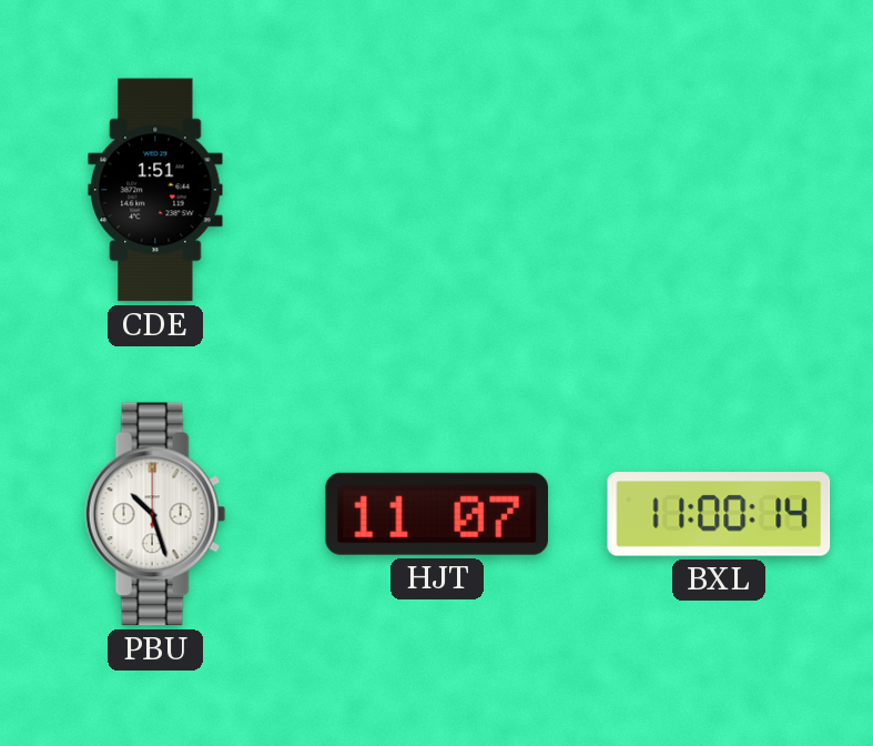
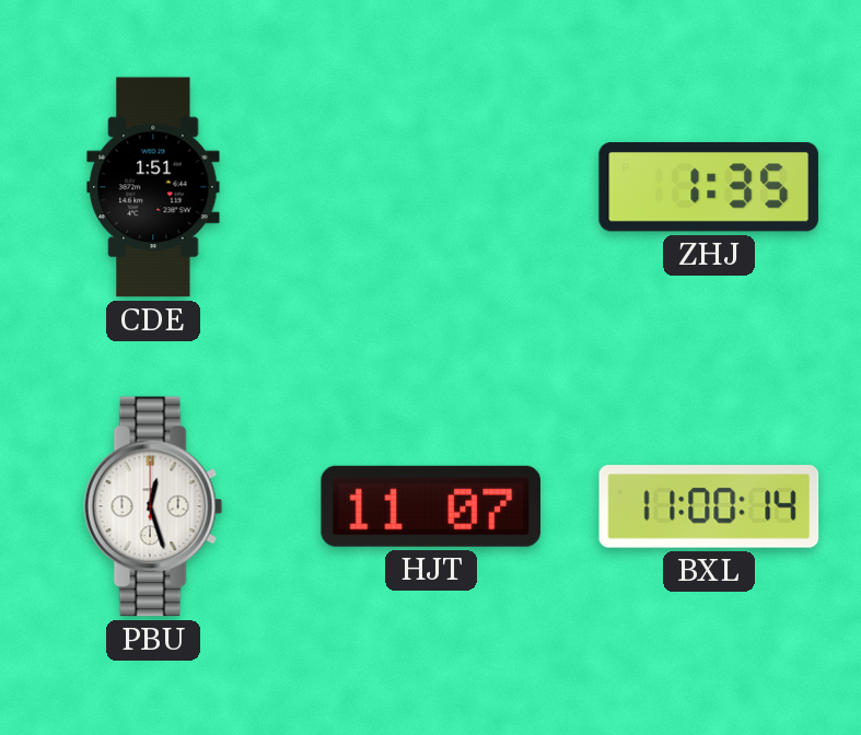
ZHJ: none -> 1:35 (709, 187)
PBU: 10:27 -> 12:27 (153, 506)
